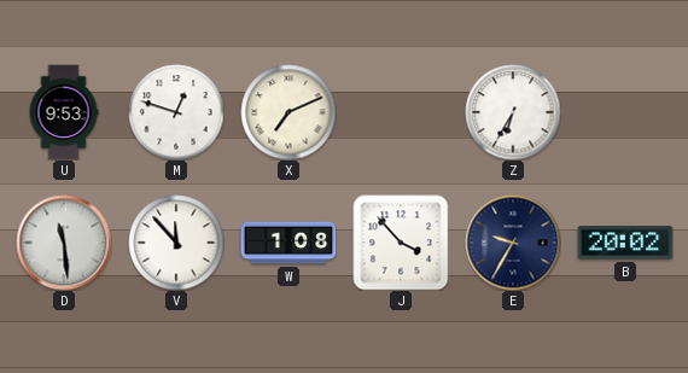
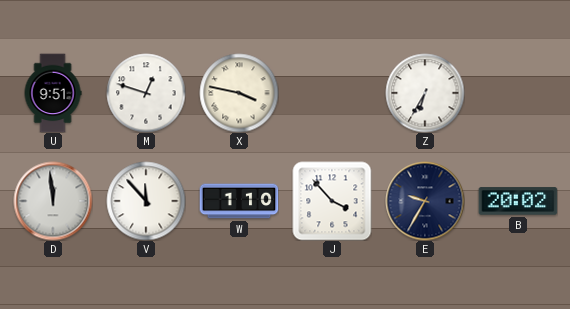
U: 9:53 -> 9:51 (53, 93)
X: 7:11 -> 3:47 (239, 93)
D: 11:29 -> 11:59 (53, 201)
W: 1:08 -> 1:10 (239, 201)
